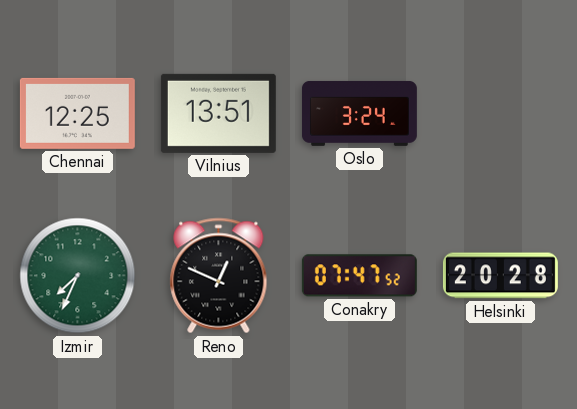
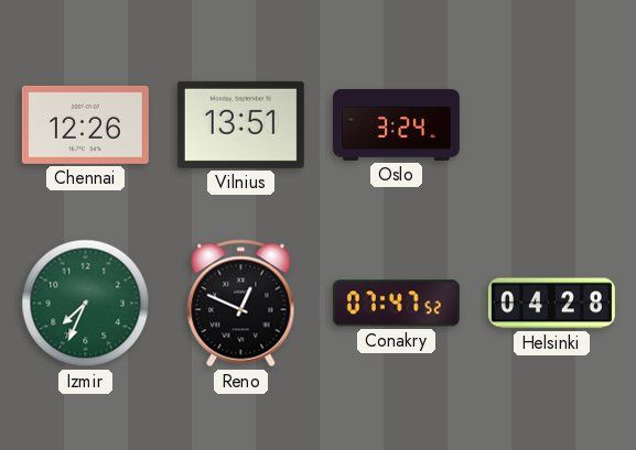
Chennai: 12:25 -> 12:26 (85, 124)
Helsinki: 20:28 -> 04:28 (551, 304)
